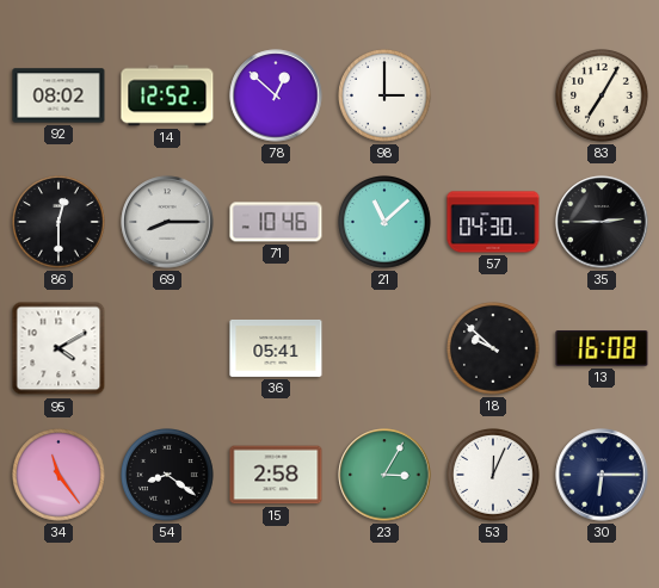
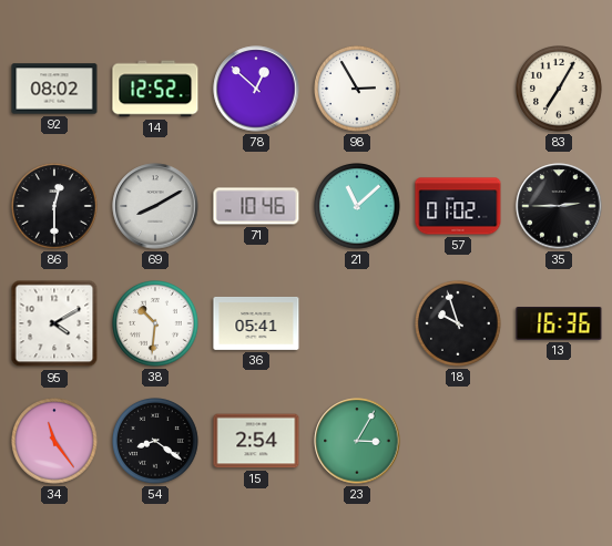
98: 3:00 -> 2:55 (358, 90)
69: 8:15 -> 8:10 (155, 206)
57: 04:30 -> 01:02 (458, 206)
38: none -> 10:31 (156, 324)
18: 9:52 -> 9:57 (459, 324)
13: 16:08 -> 16:36 (559, 323)
15: 2:58 -> 2:54 (256, 441)
53: 12:04 -> none (494, 476)
30: 6:15 -> none (602, 475)
